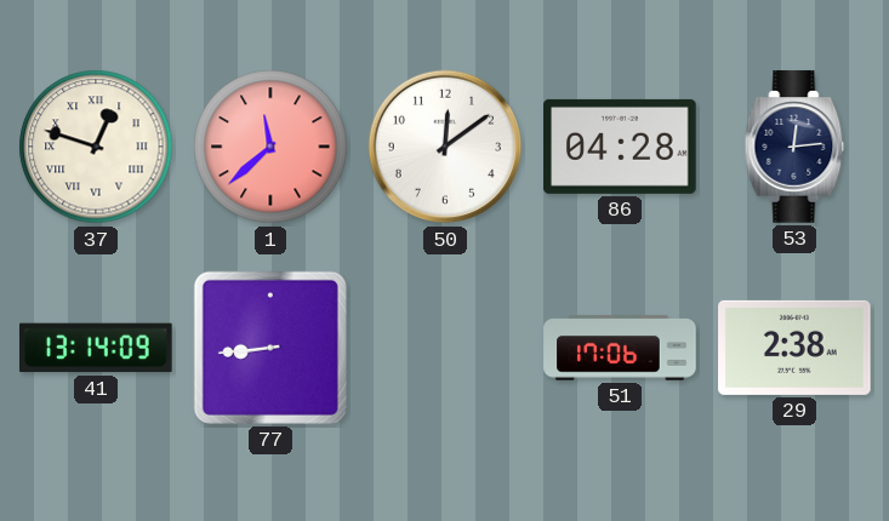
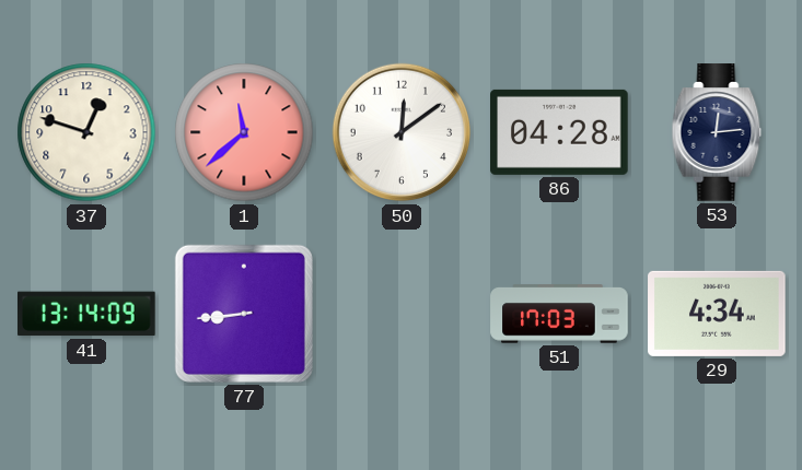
37 numerals: Roman -> Arabic (86, 132)
51: 17:06 -> 17:03 (559, 314)
29: 2:38 -> 4:34 (717, 314)
